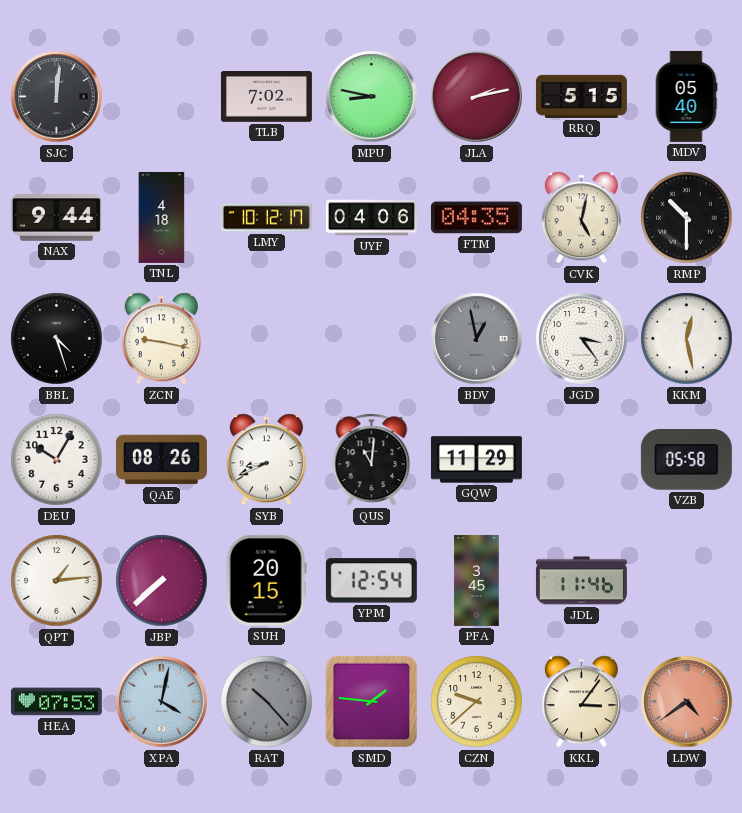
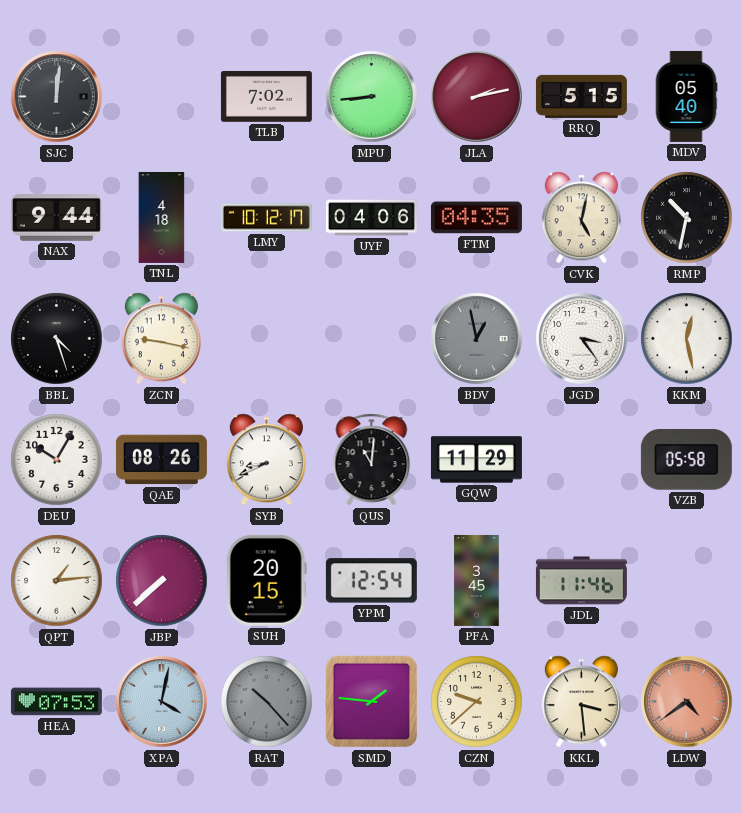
MPU: 8:47 -> 8:44 (372, 97)
RMP: 10:30 -> 10:32 (687, 218)
KKL: 3:06 -> 3:29 (581, 702)
